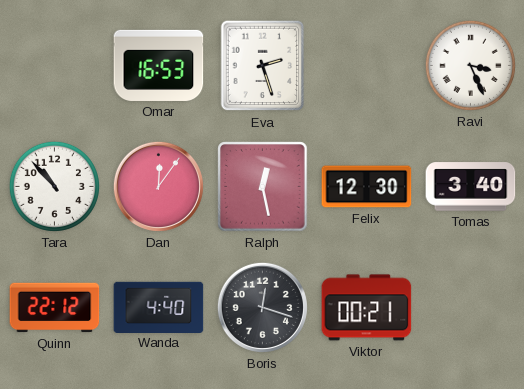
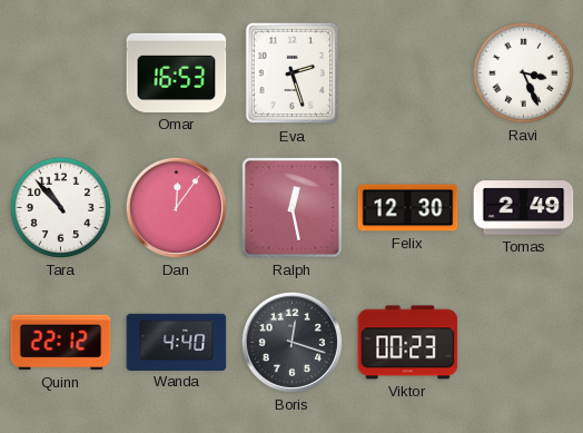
Tomas: 3:40 -> 2:49 (524, 208)
Viktor: 00:21 -> 00:23 (408, 343)
